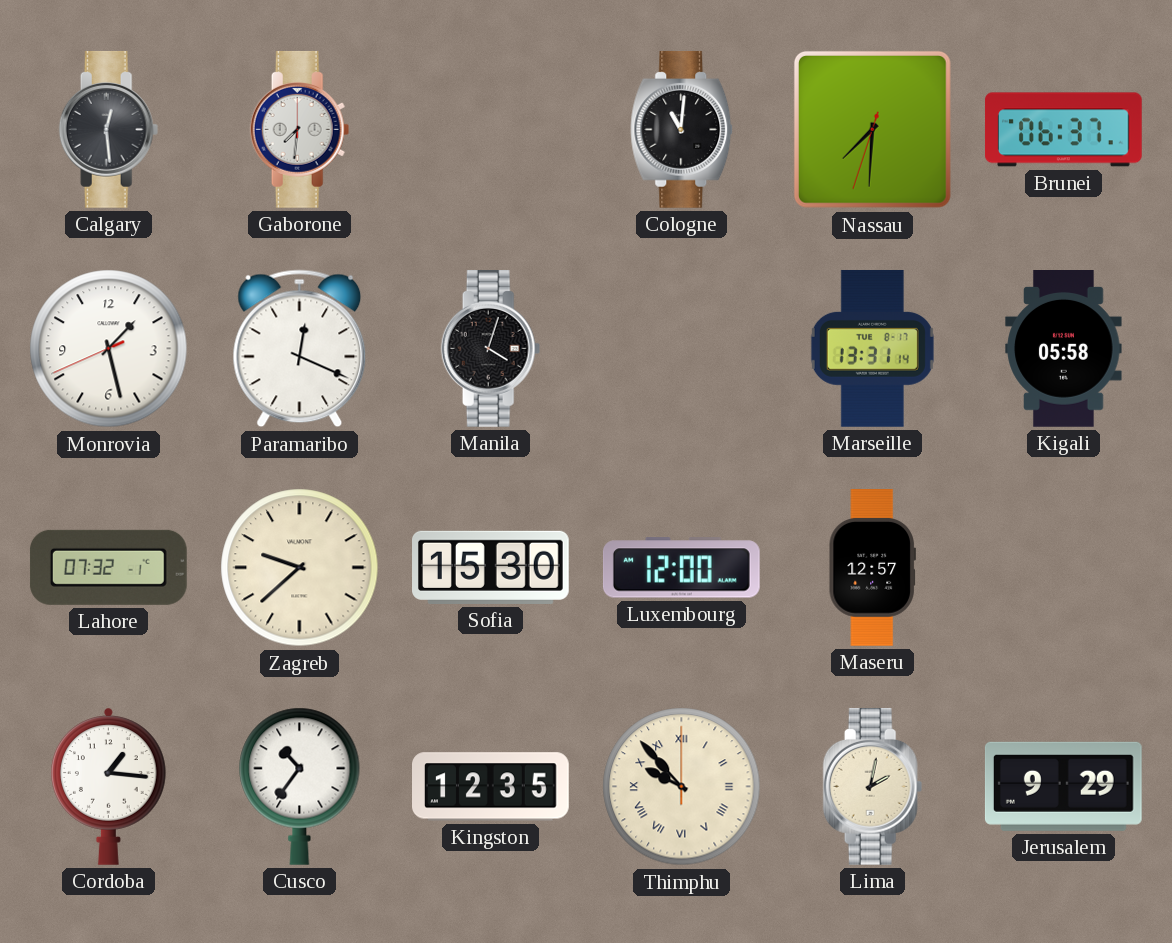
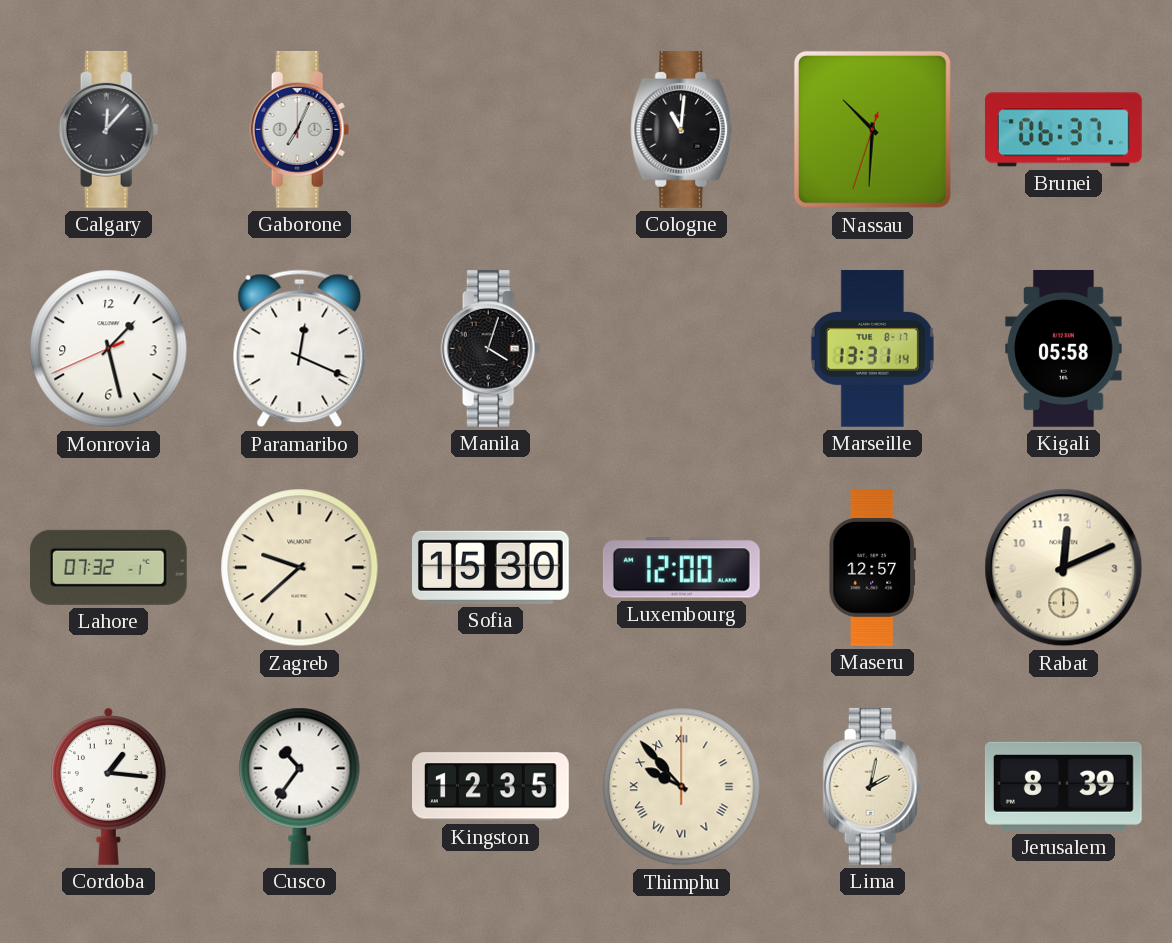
Calgary: 12:29 -> 12:07 (109, 129)
Gaborone: 7:31 -> 7:04 (300, 129)
Nassau: 7:30 -> 10:30 (872, 129)
Rabat: none -> 12:11 (1064, 568)
Jerusalem: 9:29 -> 8:39 (1063, 786)
